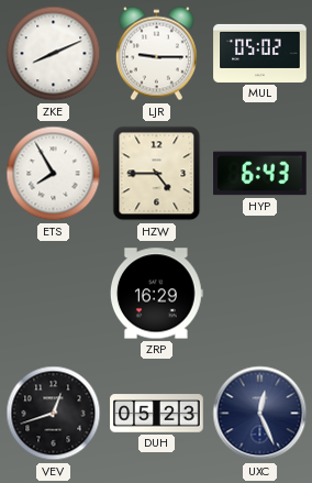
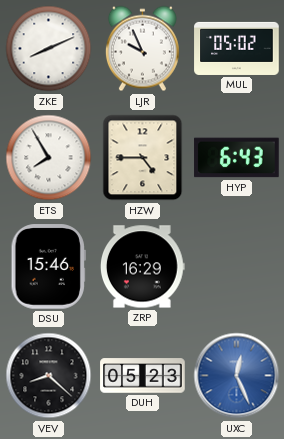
LJR: 9:15 -> 9:56 (142, 49)
DSU: none -> 15:46 (48, 267)
VEV: 12:42 -> 8:22 (49, 376)
UXC dial: navy -> blue (237, 376)
